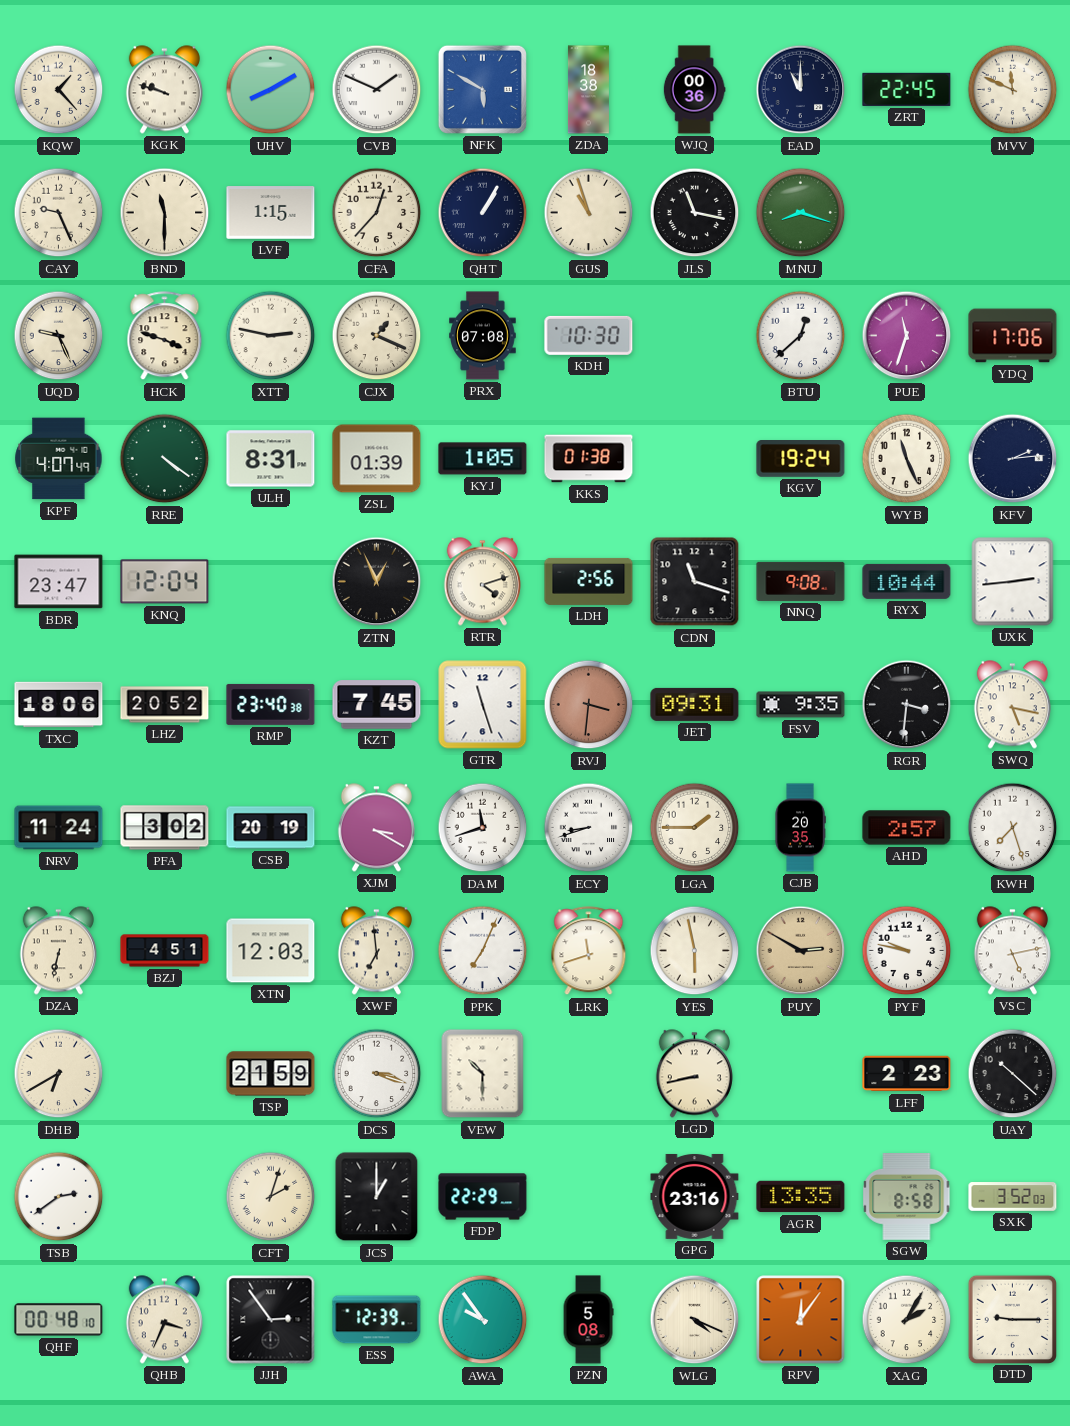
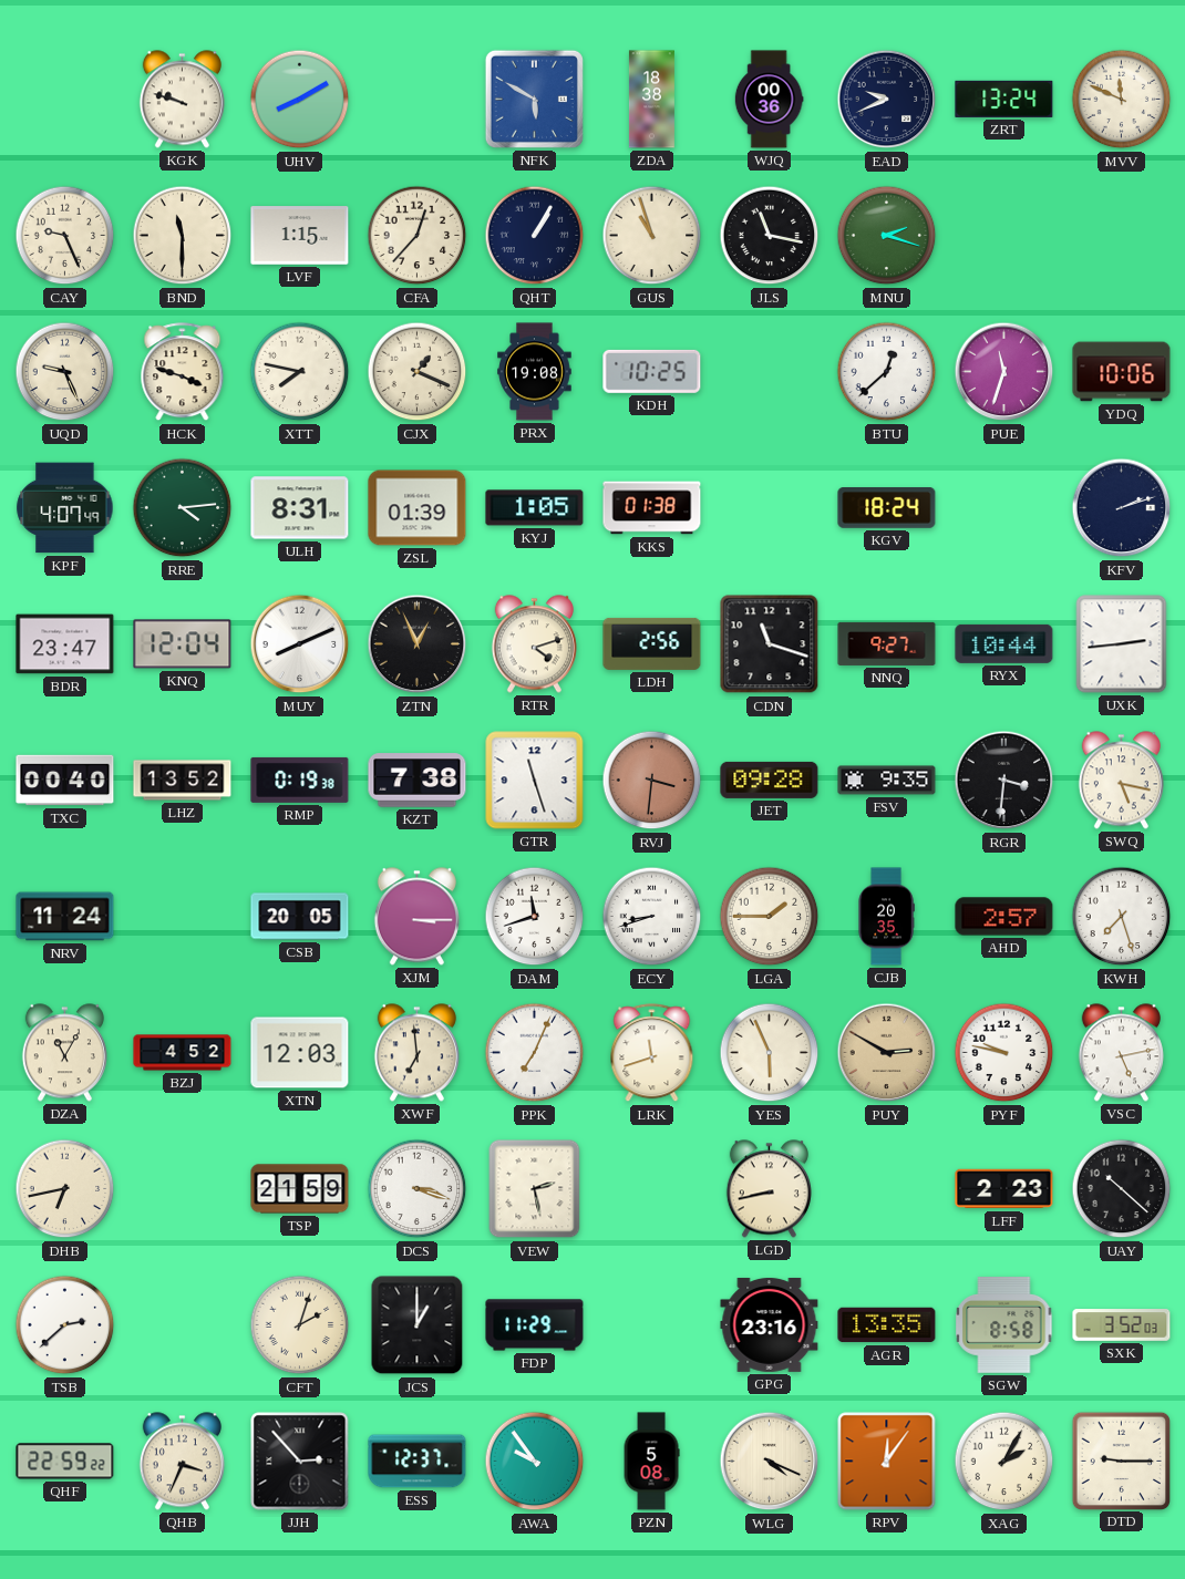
KQW: 1:23 -> none (59, 90)
CVB: 1:49 -> none (377, 90)
EAD: 11:00 -> 9:41 (887, 100)
ZRT: 22:45 -> 13:24 (1004, 99)
MNU: 8:18 -> 2:18 (887, 236)
XTT: 2:47 -> 7:47 (300, 372)
PRX: 07:08 -> 19:08 (535, 372)
KDH: 10:30 -> 10:25 (652, 371)
YDQ: 17:06 -> 10:06 (1122, 372)
RRE: 4:21 -> 4:14 (183, 508)
KGV: 19:24 -> 18:24 (887, 508)
WYB: 11:26 -> none (907, 459)
KFV: 2:14 -> 2:12 (1122, 508)
MUY: none -> 8:11 (300, 644)
NNQ: 9:08 -> 9:27 (887, 643)
TXC: 18:06 -> 00:40 (65, 781)
LHZ: 20:52 -> 13:52 (183, 781)
RMP: 23:40 -> 0:19 (300, 780)
KZT: 7:45 -> 7:38 (418, 781)
JET: 09:31 -> 09:28 (770, 780)
PFA: 3:02 -> none (165, 828)
CSB: 20:19 -> 20:05 (300, 917)
XJM: 3:20 -> 3:15 (416, 917)
DZA: 6:32 -> 11:05 (64, 1053)
BZJ: 4:51 -> 4:52 (183, 1053)
YES: 5:58 -> 5:56 (770, 1053)
DHB: 6:40 -> 6:43 (65, 1189)
VEW: 10:30 -> 2:28 (535, 1189)
TSB: 2:39 -> 2:38 (65, 1325)
FDP: 22:29 -> 11:29 (535, 1325)
QHF: 00:48 -> 22:59 (65, 1462)
JJH: 2:54 -> 2:53 (300, 1462)
ESS: 12:39 -> 12:37 (418, 1462)
